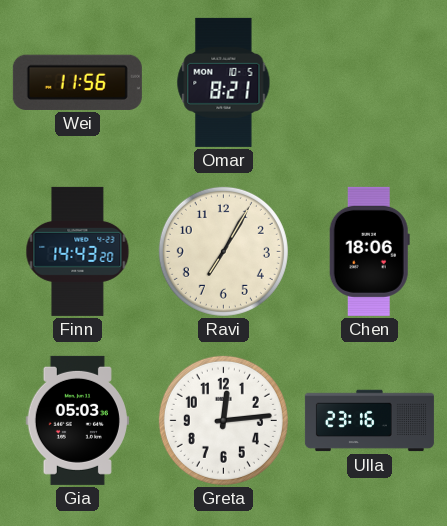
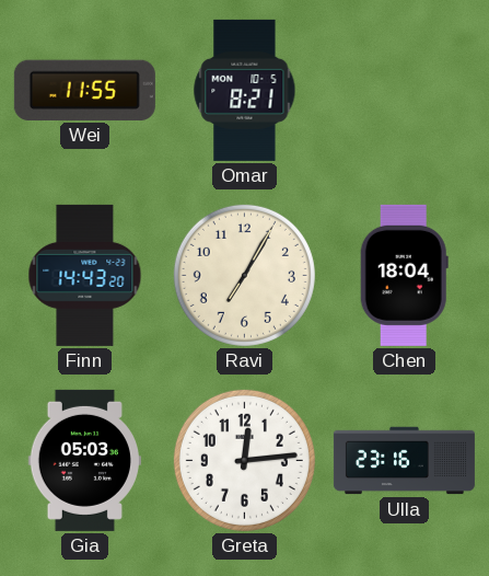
Wei: 11:56 -> 11:55 (84, 90)
Chen: 18:06 -> 18:04 (404, 275)
